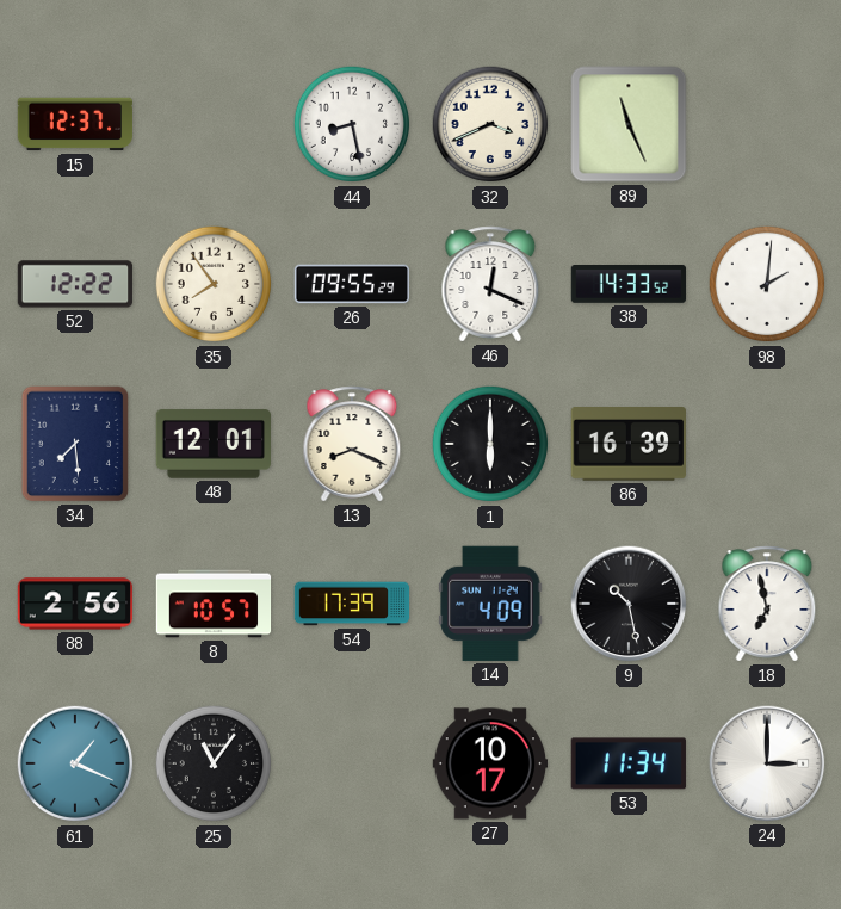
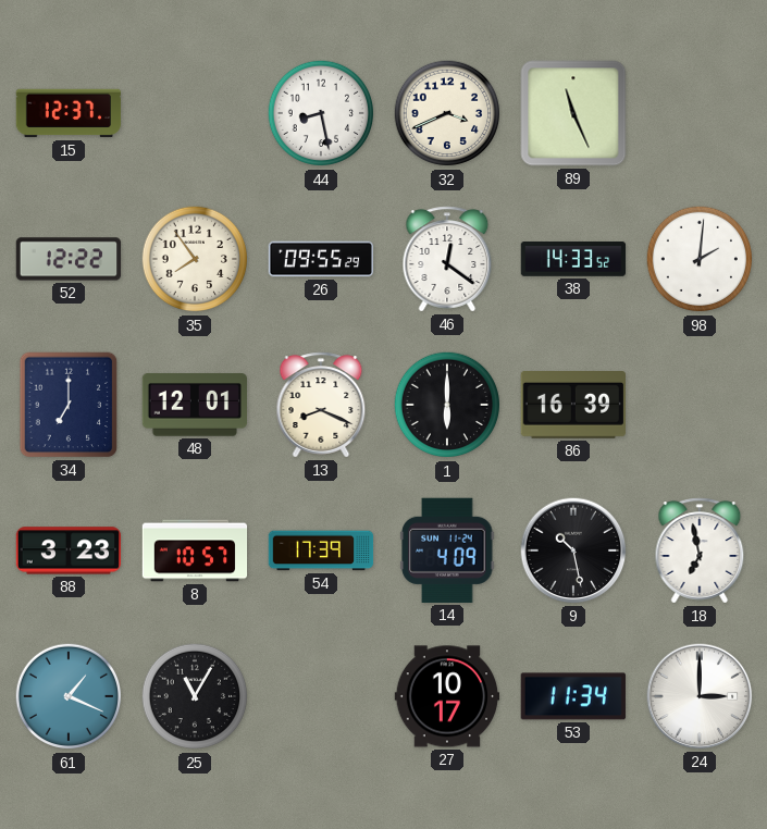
46: 12:19 -> 12:21 (447, 259)
34: 7:29 -> 7:00 (69, 405)
88: 2:56 -> 3:23 (69, 550)
25: 11:06 -> 11:05 (195, 696)
